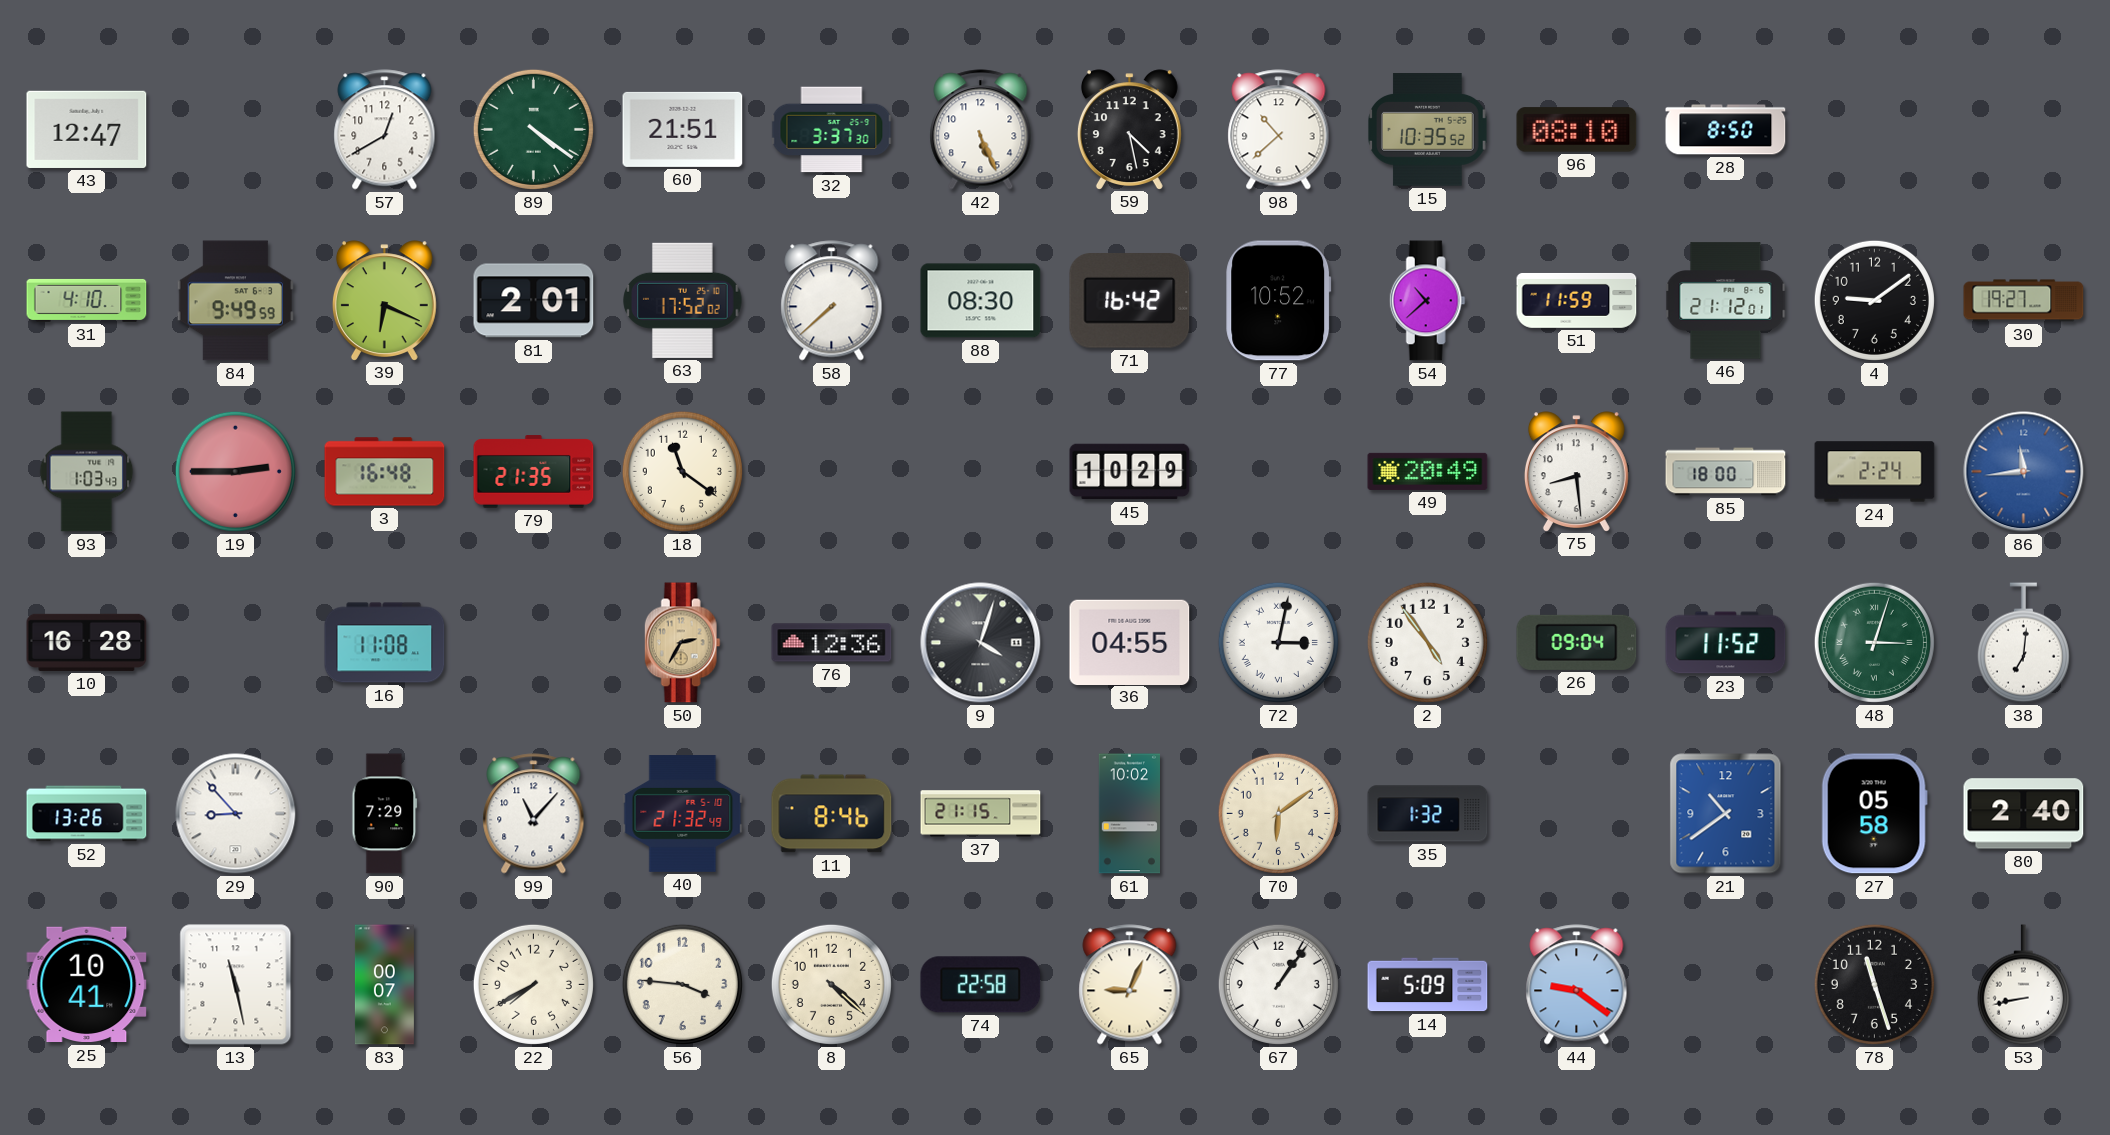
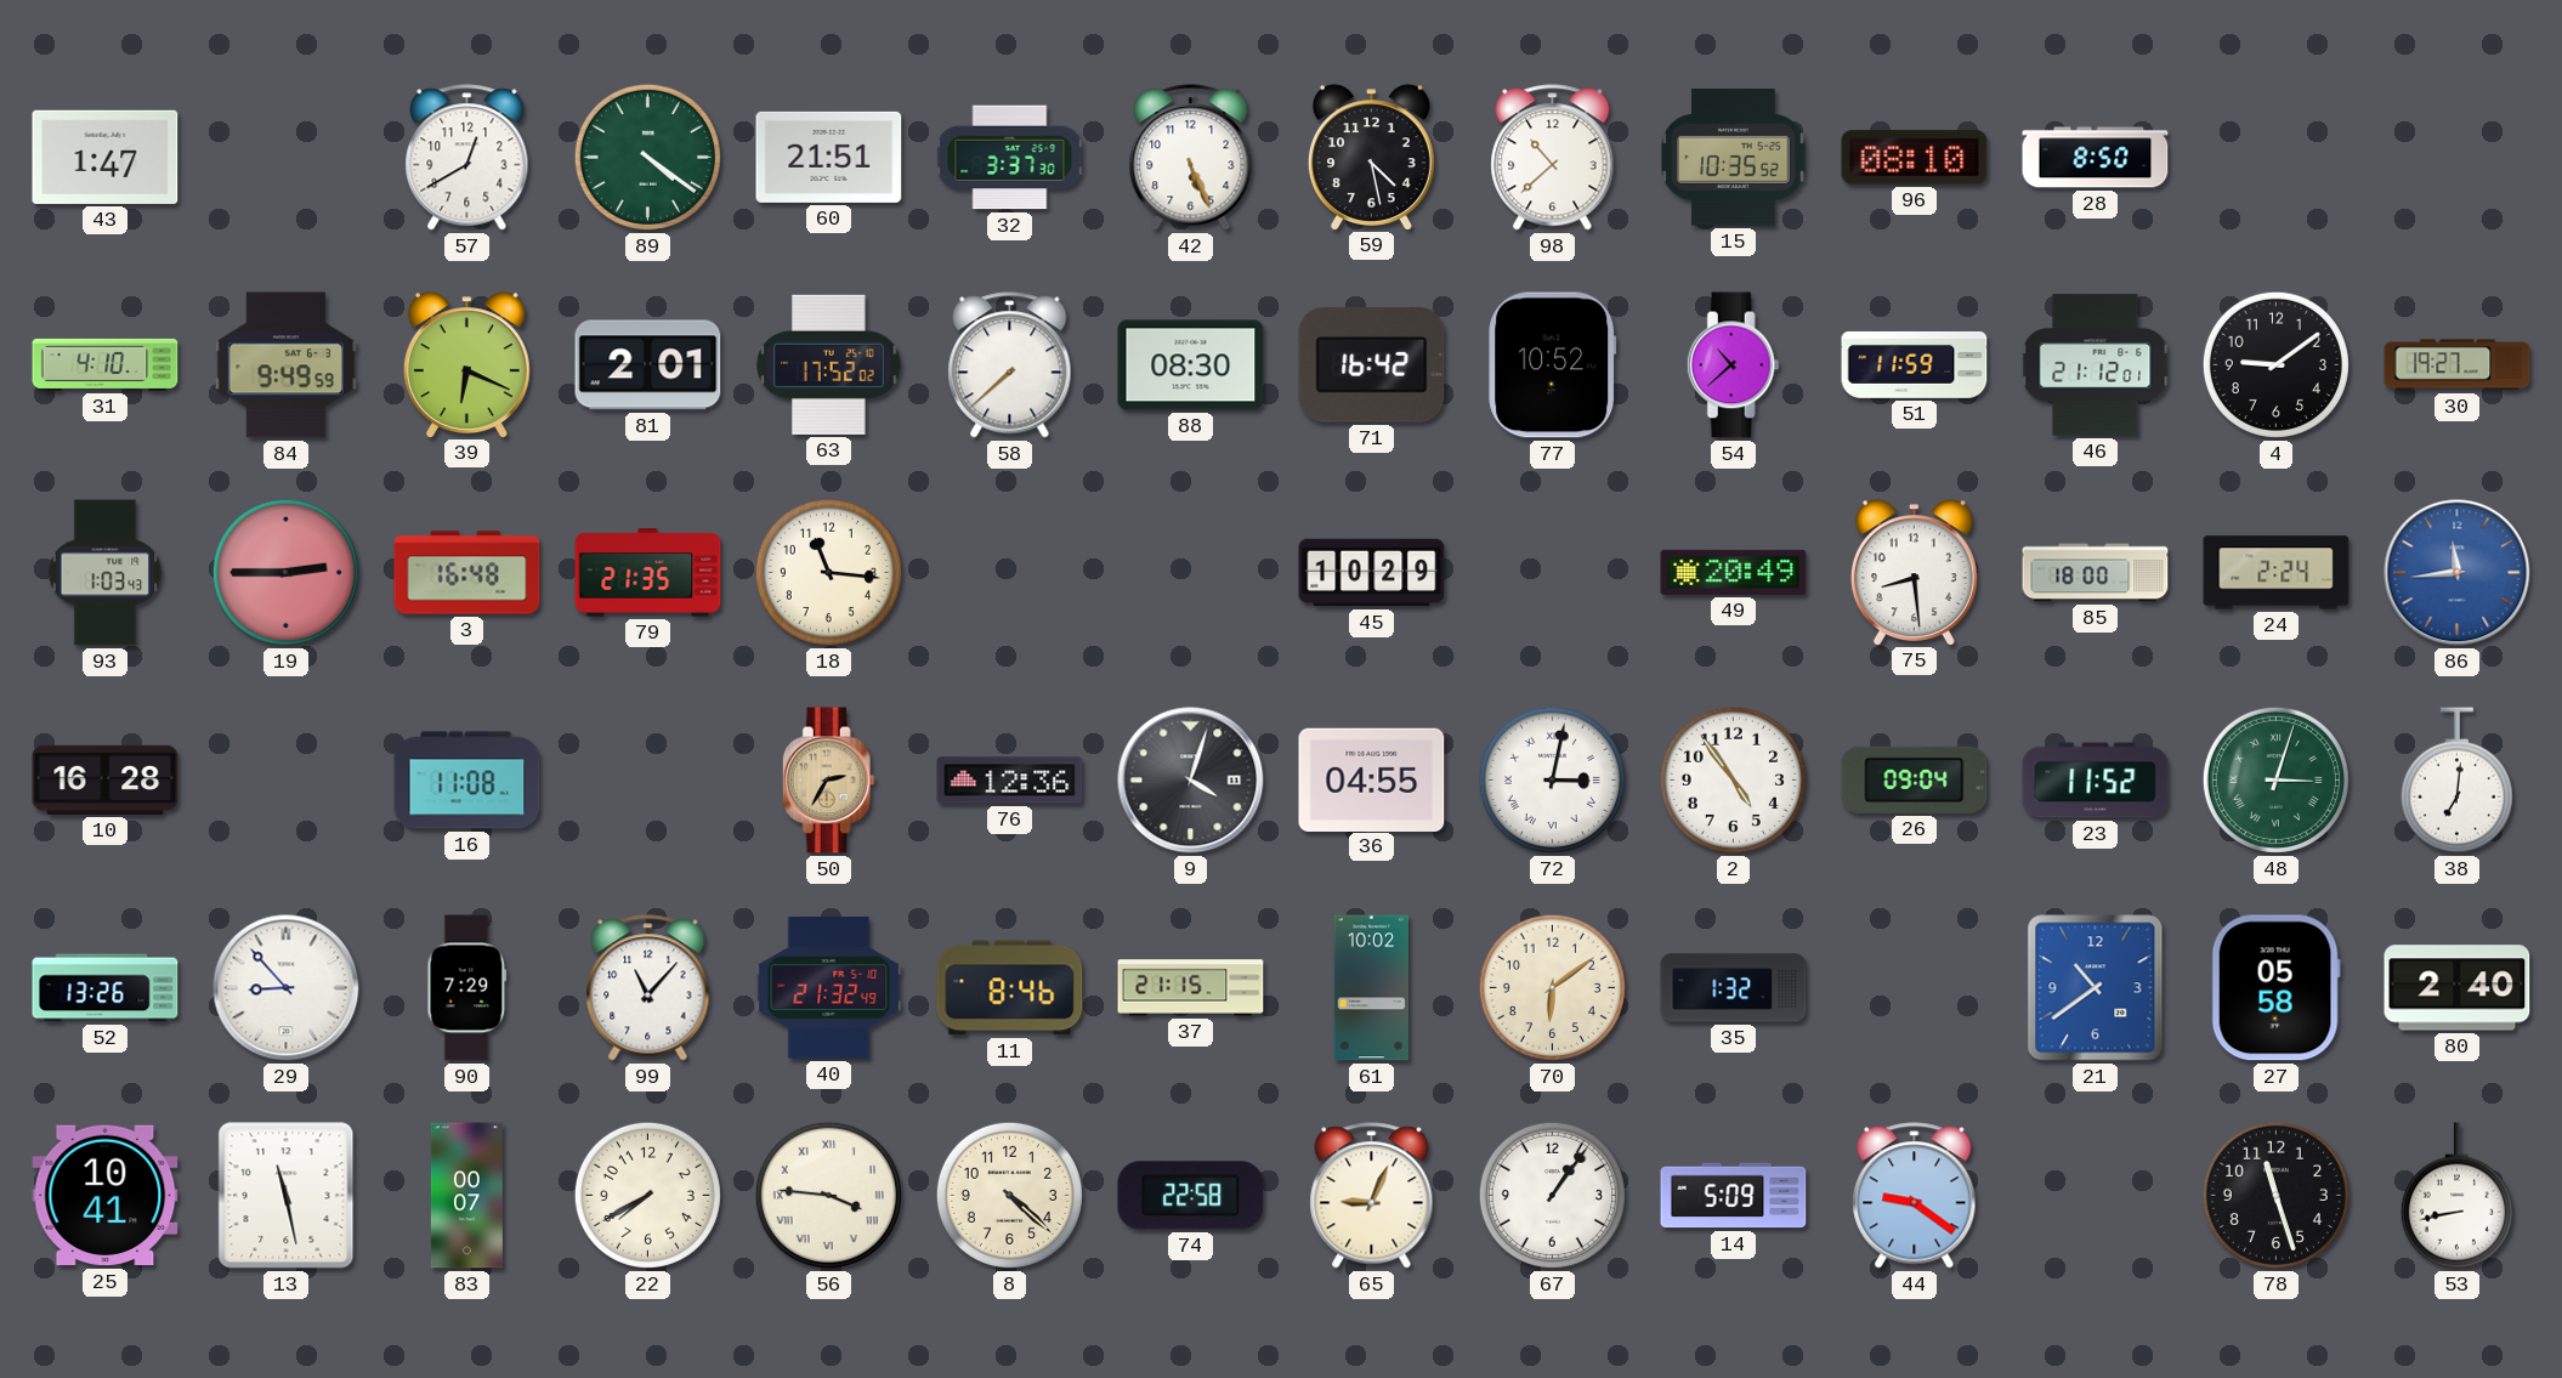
43: 12:47 -> 1:47 (106, 157)
18: 11:21 -> 11:16 (828, 572)
56 numerals: Arabic -> Roman (828, 1195)
